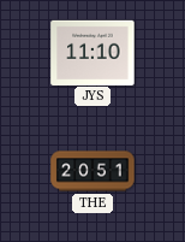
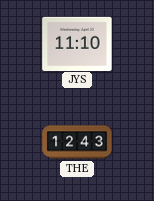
THE: 20:51 -> 12:43 (77, 142)
